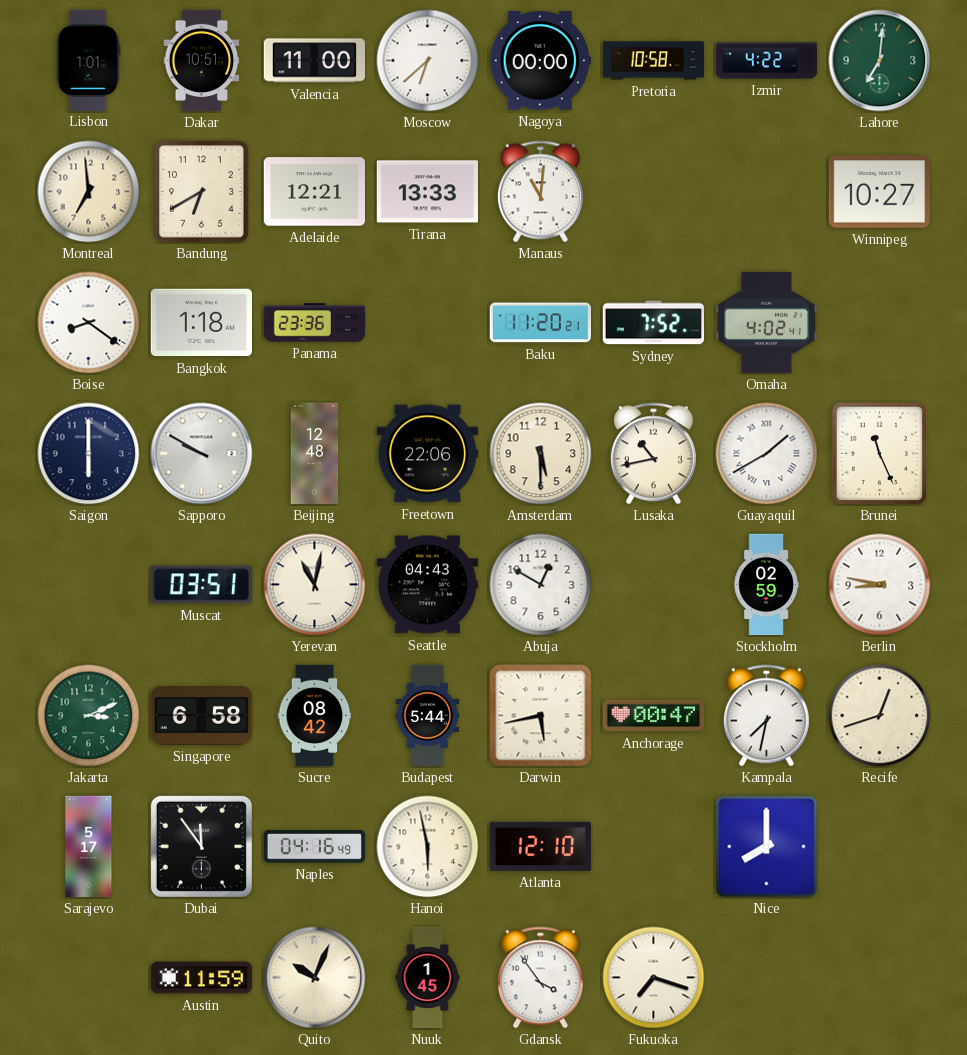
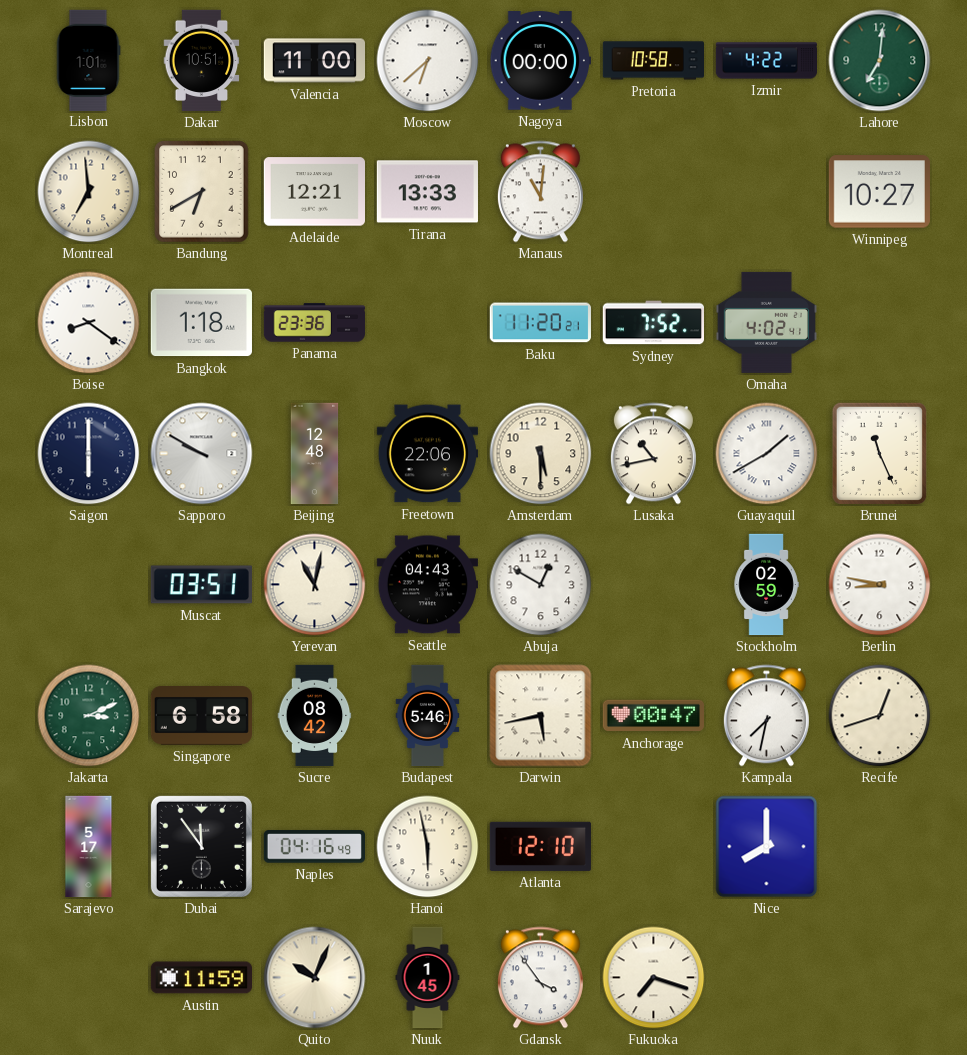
Budapest: 5:44 -> 5:46 (428, 716)
